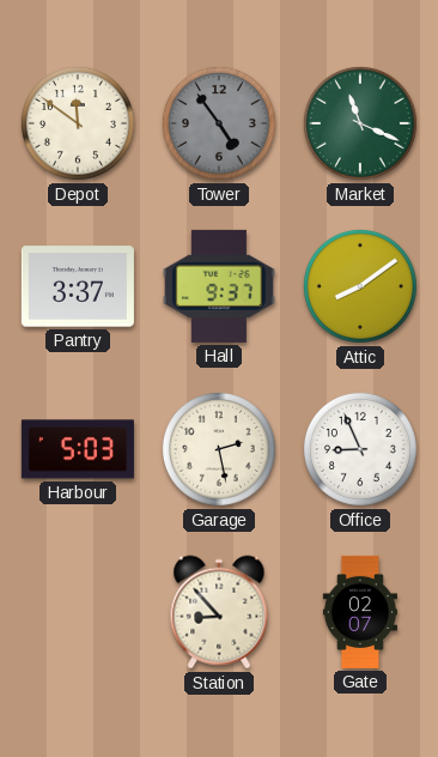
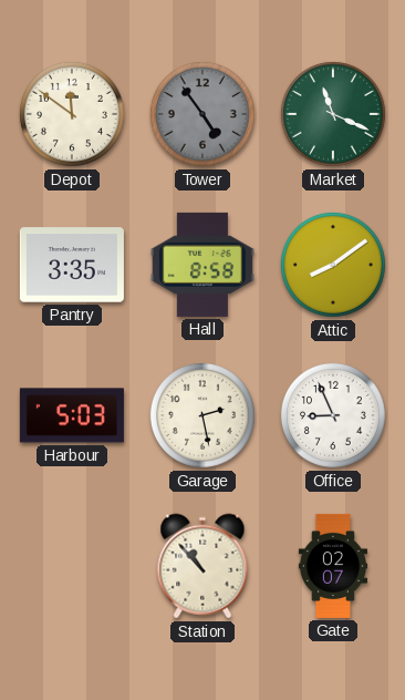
Pantry: 3:37 -> 3:35 (72, 265)
Hall: 9:37 -> 8:58 (202, 265)
Station: 8:53 -> 10:53 (202, 566)
